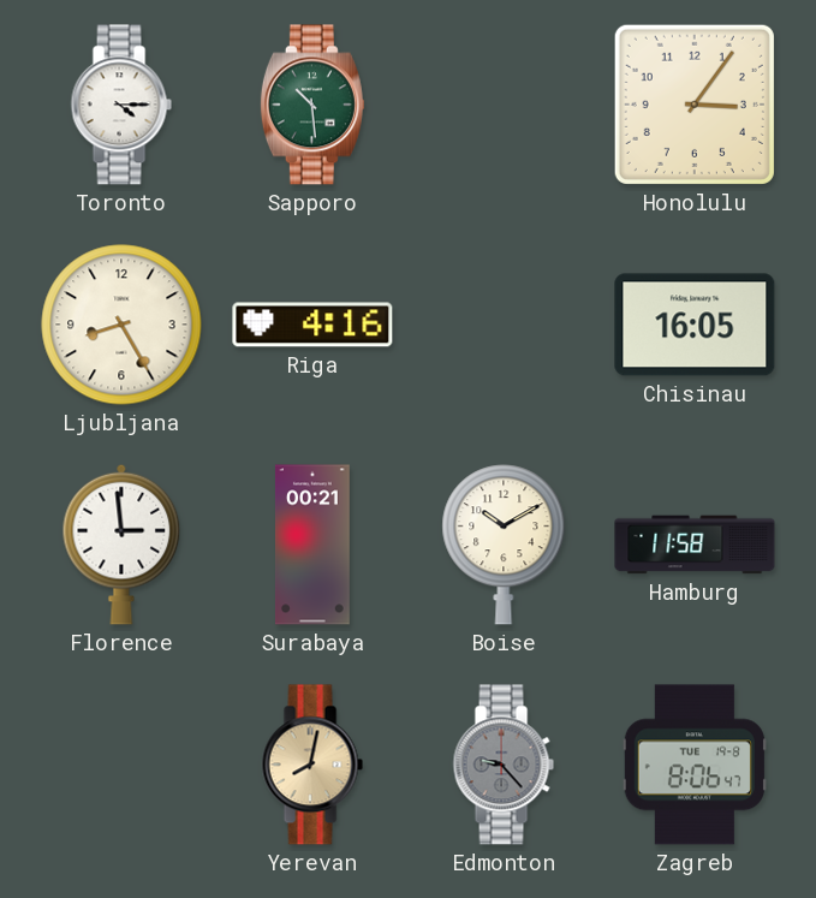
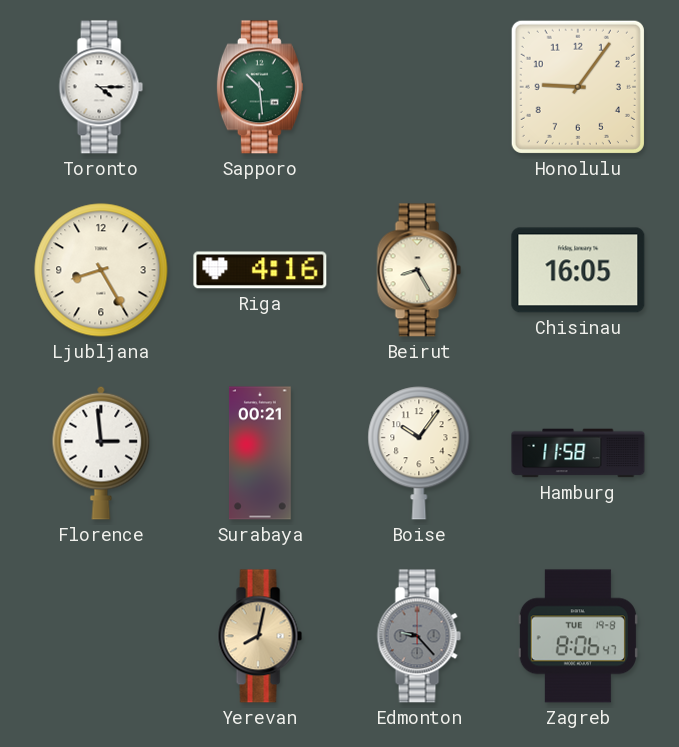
Honolulu: 3:06 -> 9:06 (578, 87)
Beirut: none -> 8:25 (419, 270)
Boise: 10:10 -> 10:06 (419, 453)
